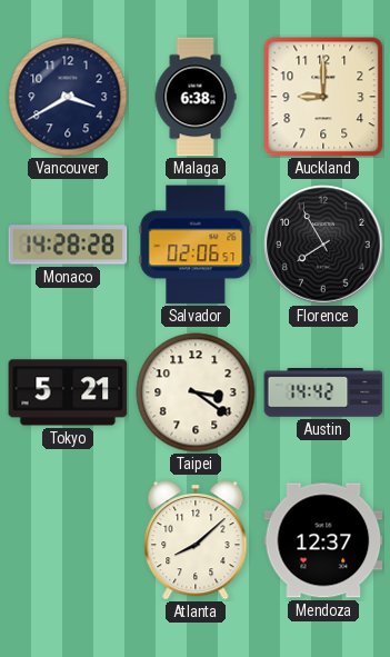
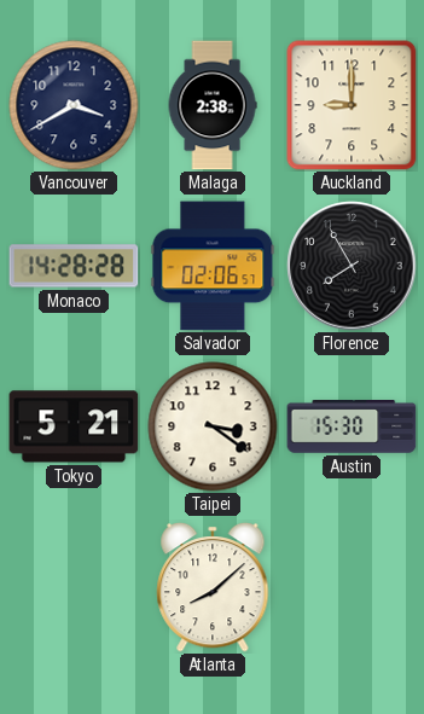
Malaga: 6:38 -> 2:38 (213, 105)
Austin: 14:42 -> 15:30 (352, 428)
Mendoza: 12:37 -> none (323, 540)
